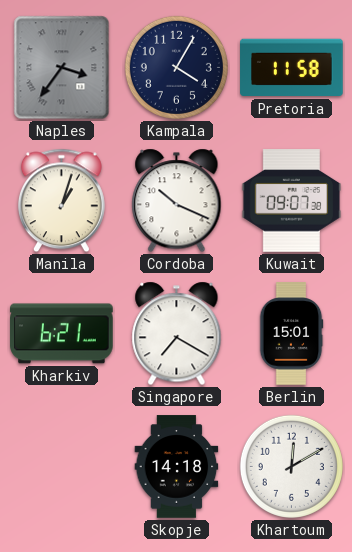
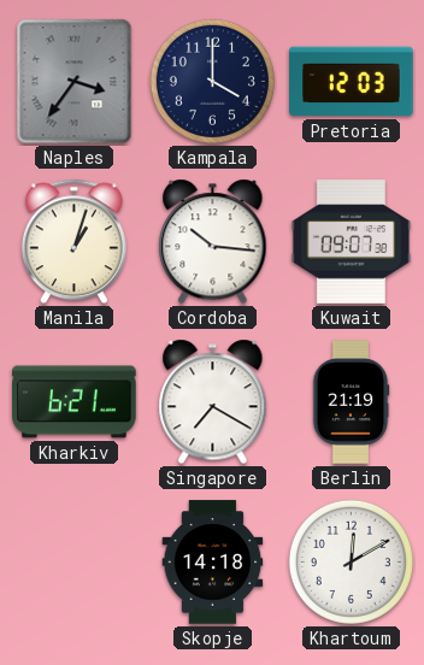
Kampala: 4:05 -> 4:00 (212, 81)
Pretoria: 11:58 -> 12:03 (352, 82)
Cordoba: 10:19 -> 10:16 (213, 242)
Berlin: 15:01 -> 21:19 (351, 402)
